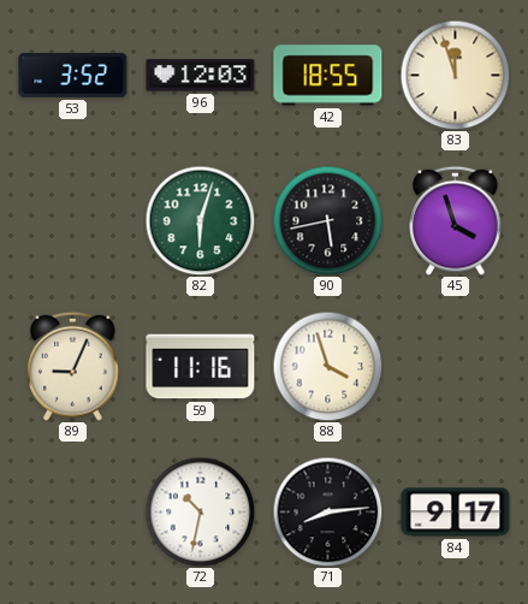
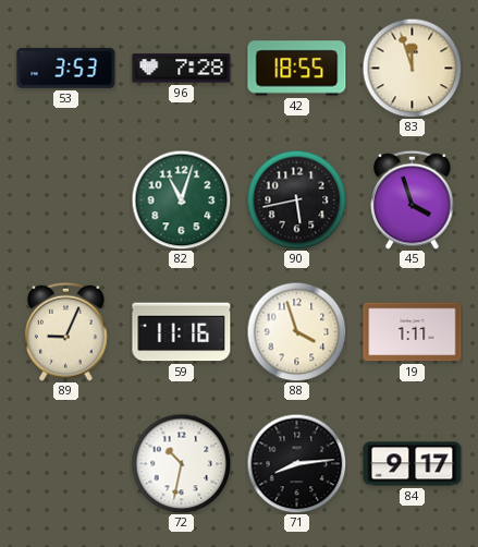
53: 3:52 -> 3:53 (66, 68)
96: 12:03 -> 7:28 (182, 69)
82: 6:03 -> 11:03 (181, 199)
19: none -> 1:11 (413, 332)
